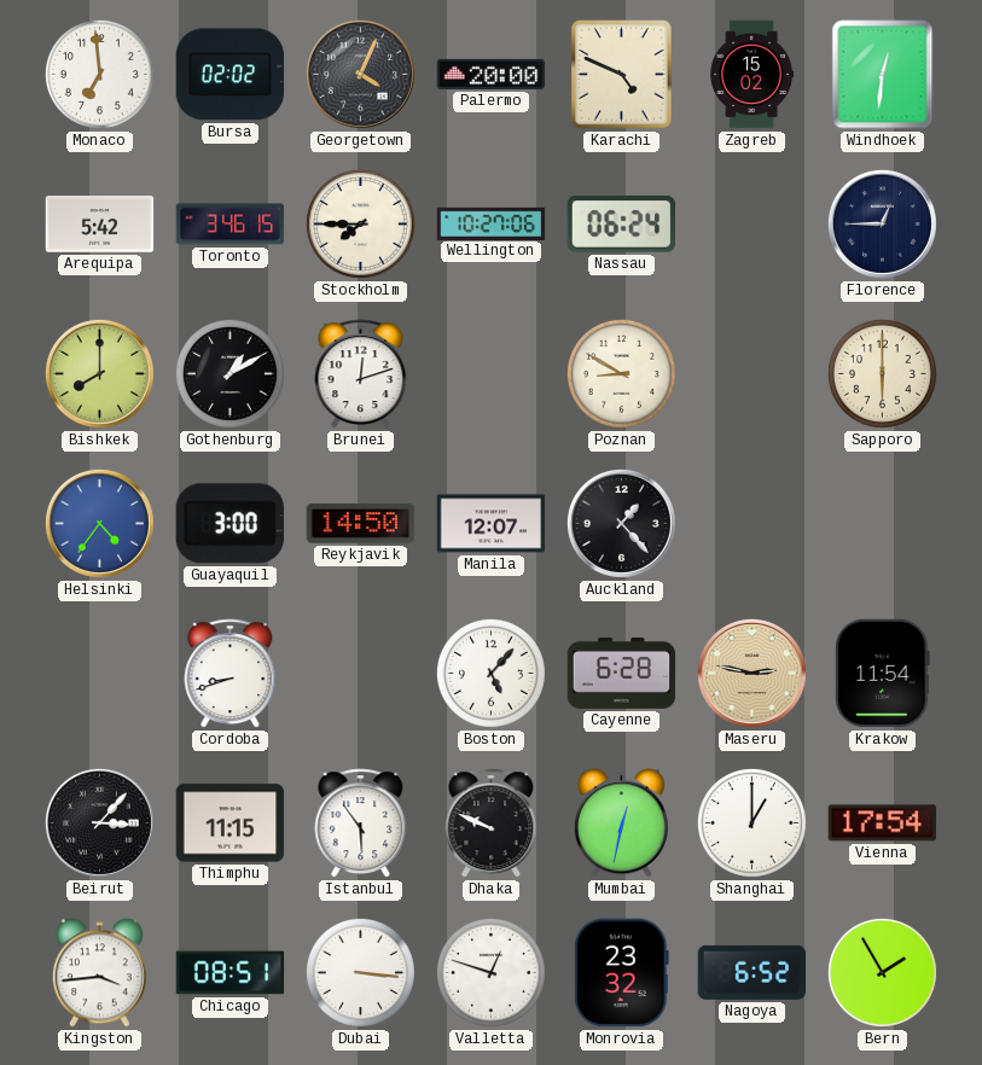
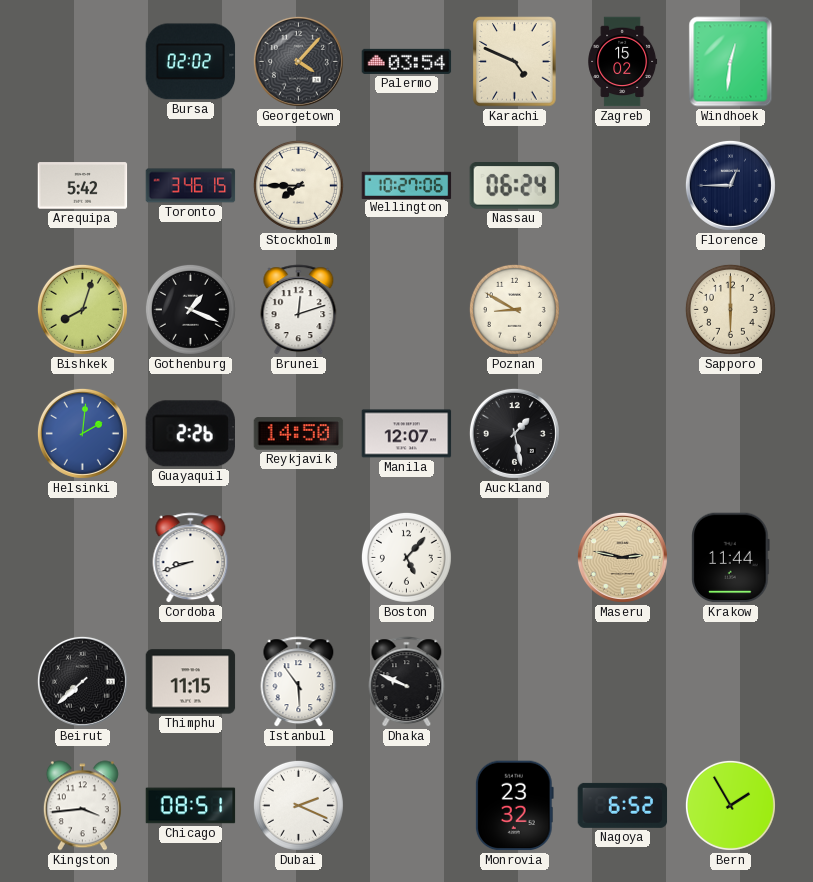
Monaco: 6:59 -> none (99, 74)
Georgetown: 4:04 -> 4:07 (298, 61)
Palermo: 20:00 -> 03:54 (407, 61)
Bishkek: 8:00 -> 8:03 (82, 309)
Gothenburg: 1:10 -> 1:19 (190, 309)
Helsinki: 4:36 -> 2:01 (82, 433)
Guayaquil: 3:00 -> 2:26 (190, 434)
Auckland: 1:23 -> 1:28 (514, 433)
Cayenne: 6:28 -> none (622, 673)
Krakow: 11:54 -> 11:44 (731, 558)
Beirut: 3:07 -> 7:38 (82, 681)
Mumbai: 12:32 -> none (621, 824)
Shanghai: 1:00 -> none (751, 822)
Vienna: 17:54 -> none (883, 824)
Dubai: 3:16 -> 2:19 (298, 805)
Valletta: 12:48 -> none (490, 972)
